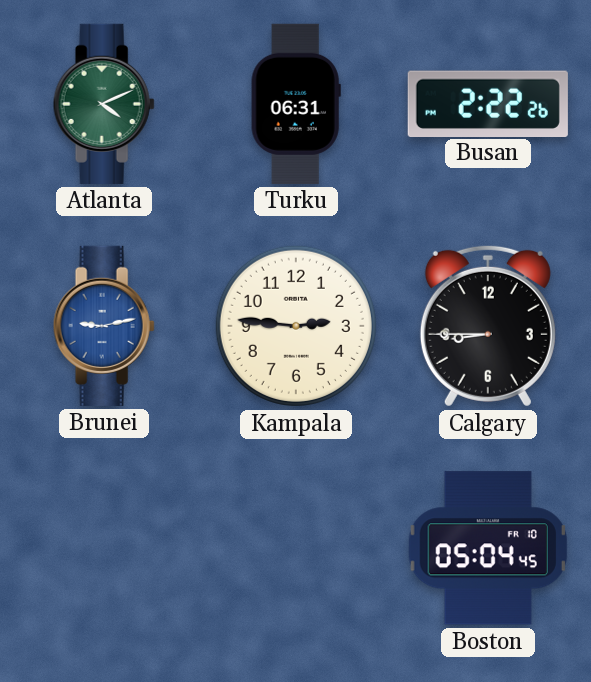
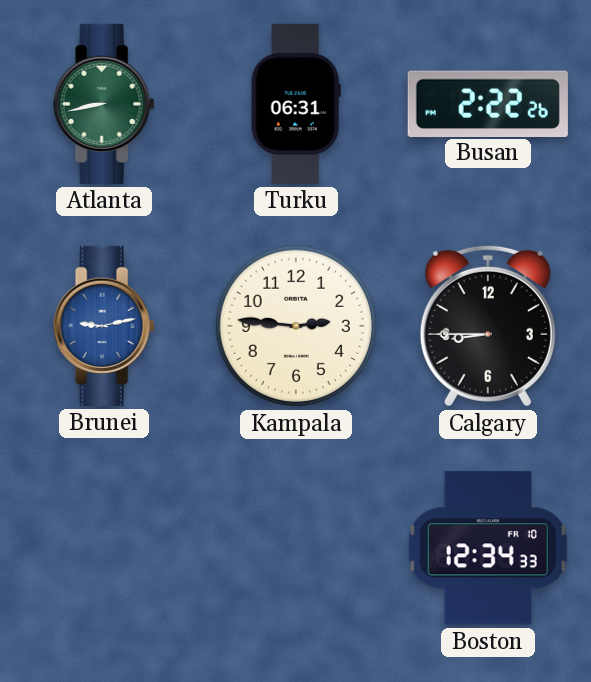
Atlanta: 4:11 -> 8:43 (104, 104)
Boston: 05:04 -> 12:34 (488, 548)
